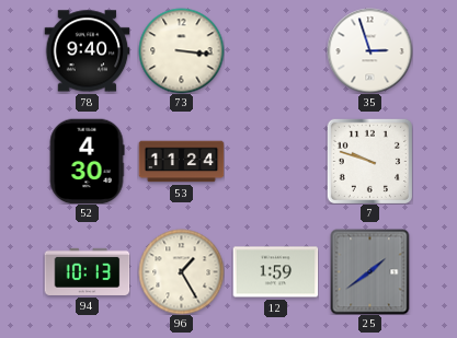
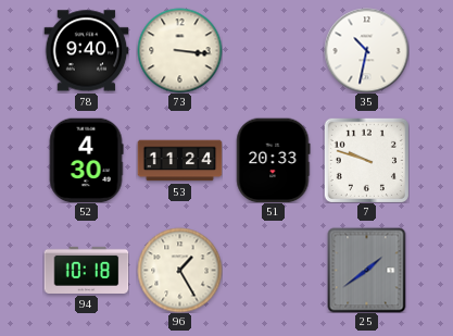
35: 2:57 -> 10:32 (366, 50)
51: none -> 20:33 (274, 160)
94: 10:13 -> 10:18 (86, 270)
12: 1:59 -> none (275, 272)
